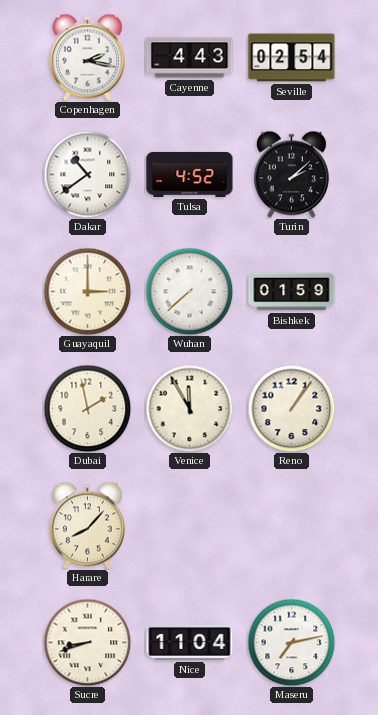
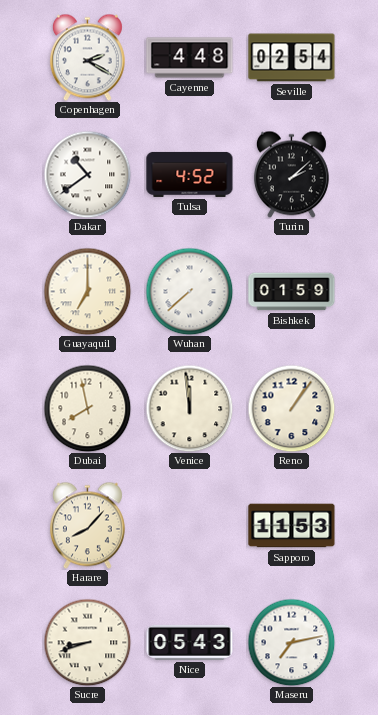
Copenhagen: 2:17 -> 2:20 (87, 57)
Cayenne: 4:43 -> 4:48 (190, 58)
Guayaquil: 3:00 -> 7:00 (87, 291)
Dubai: 1:58 -> 7:58 (87, 408)
Venice: 11:55 -> 11:59 (189, 408)
Sapporo: none -> 11:53 (292, 526)
Nice: 11:04 -> 05:43 (190, 642)
